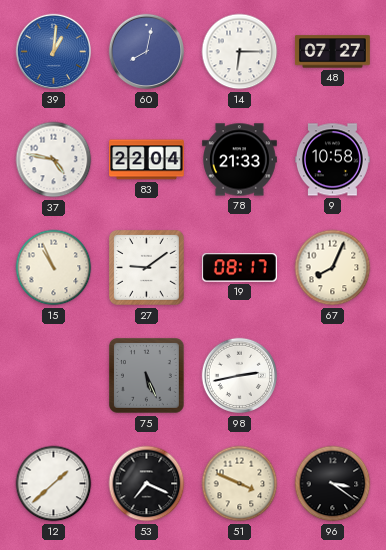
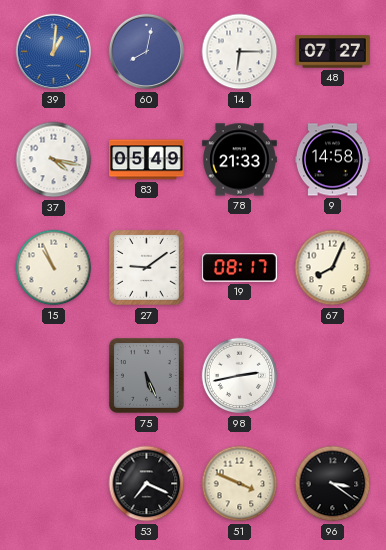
37: 4:47 -> 4:17 (54, 160)
83: 22:04 -> 05:49 (147, 160)
9: 10:58 -> 14:58 (333, 160)
12: 1:38 -> none (54, 484)
